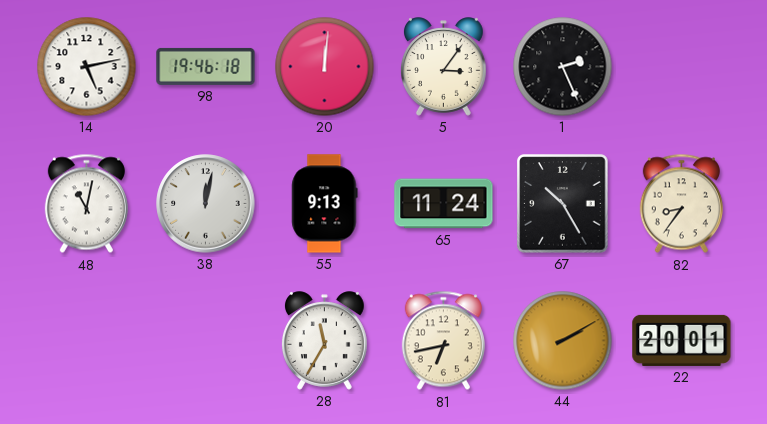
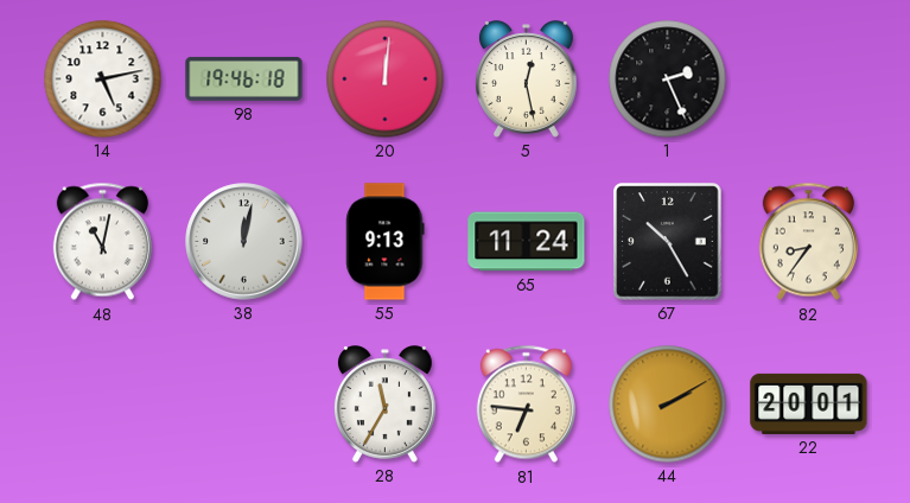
5: 3:06 -> 12:28 (526, 79)
81: 6:43 -> 6:46 (526, 405)
